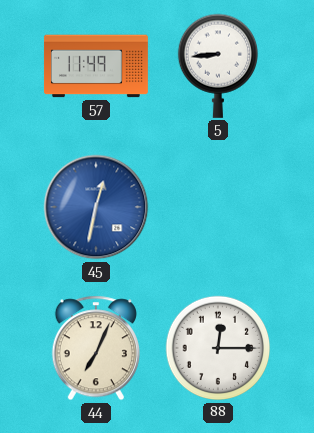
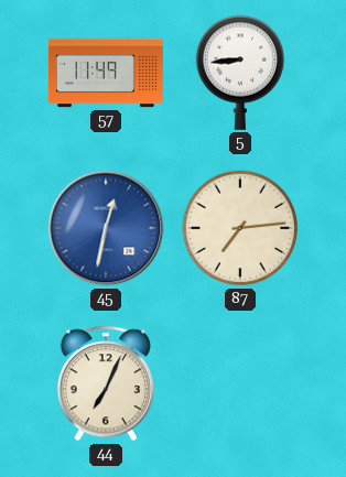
87: none -> 7:14 (240, 228)
88: 12:15 -> none (218, 348)
